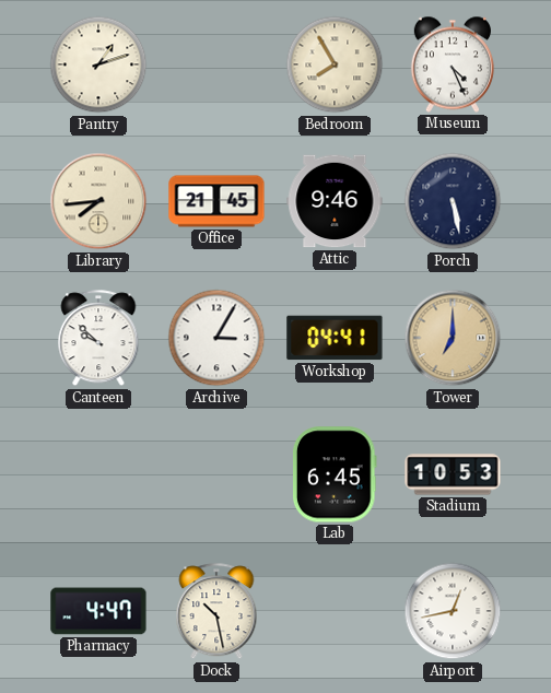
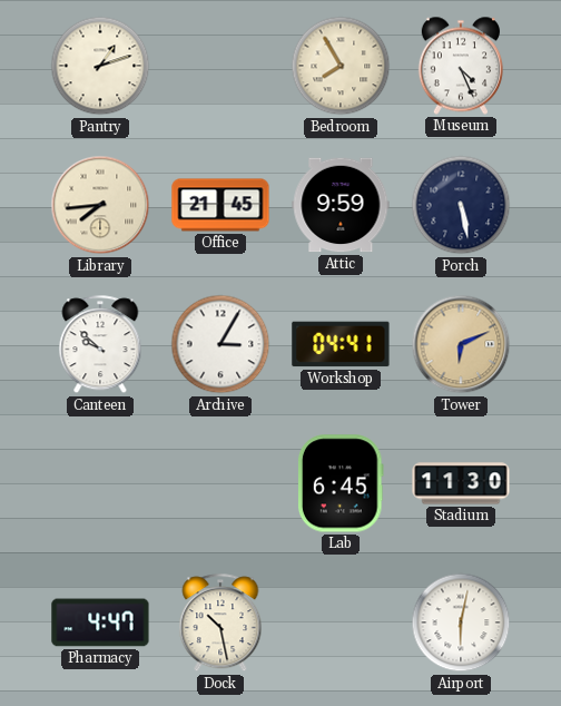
Attic: 9:46 -> 9:59 (341, 205)
Tower: 7:00 -> 6:11 (461, 344)
Stadium: 10:53 -> 11:30 (461, 483)
Airport: 12:43 -> 6:02 (461, 622)
